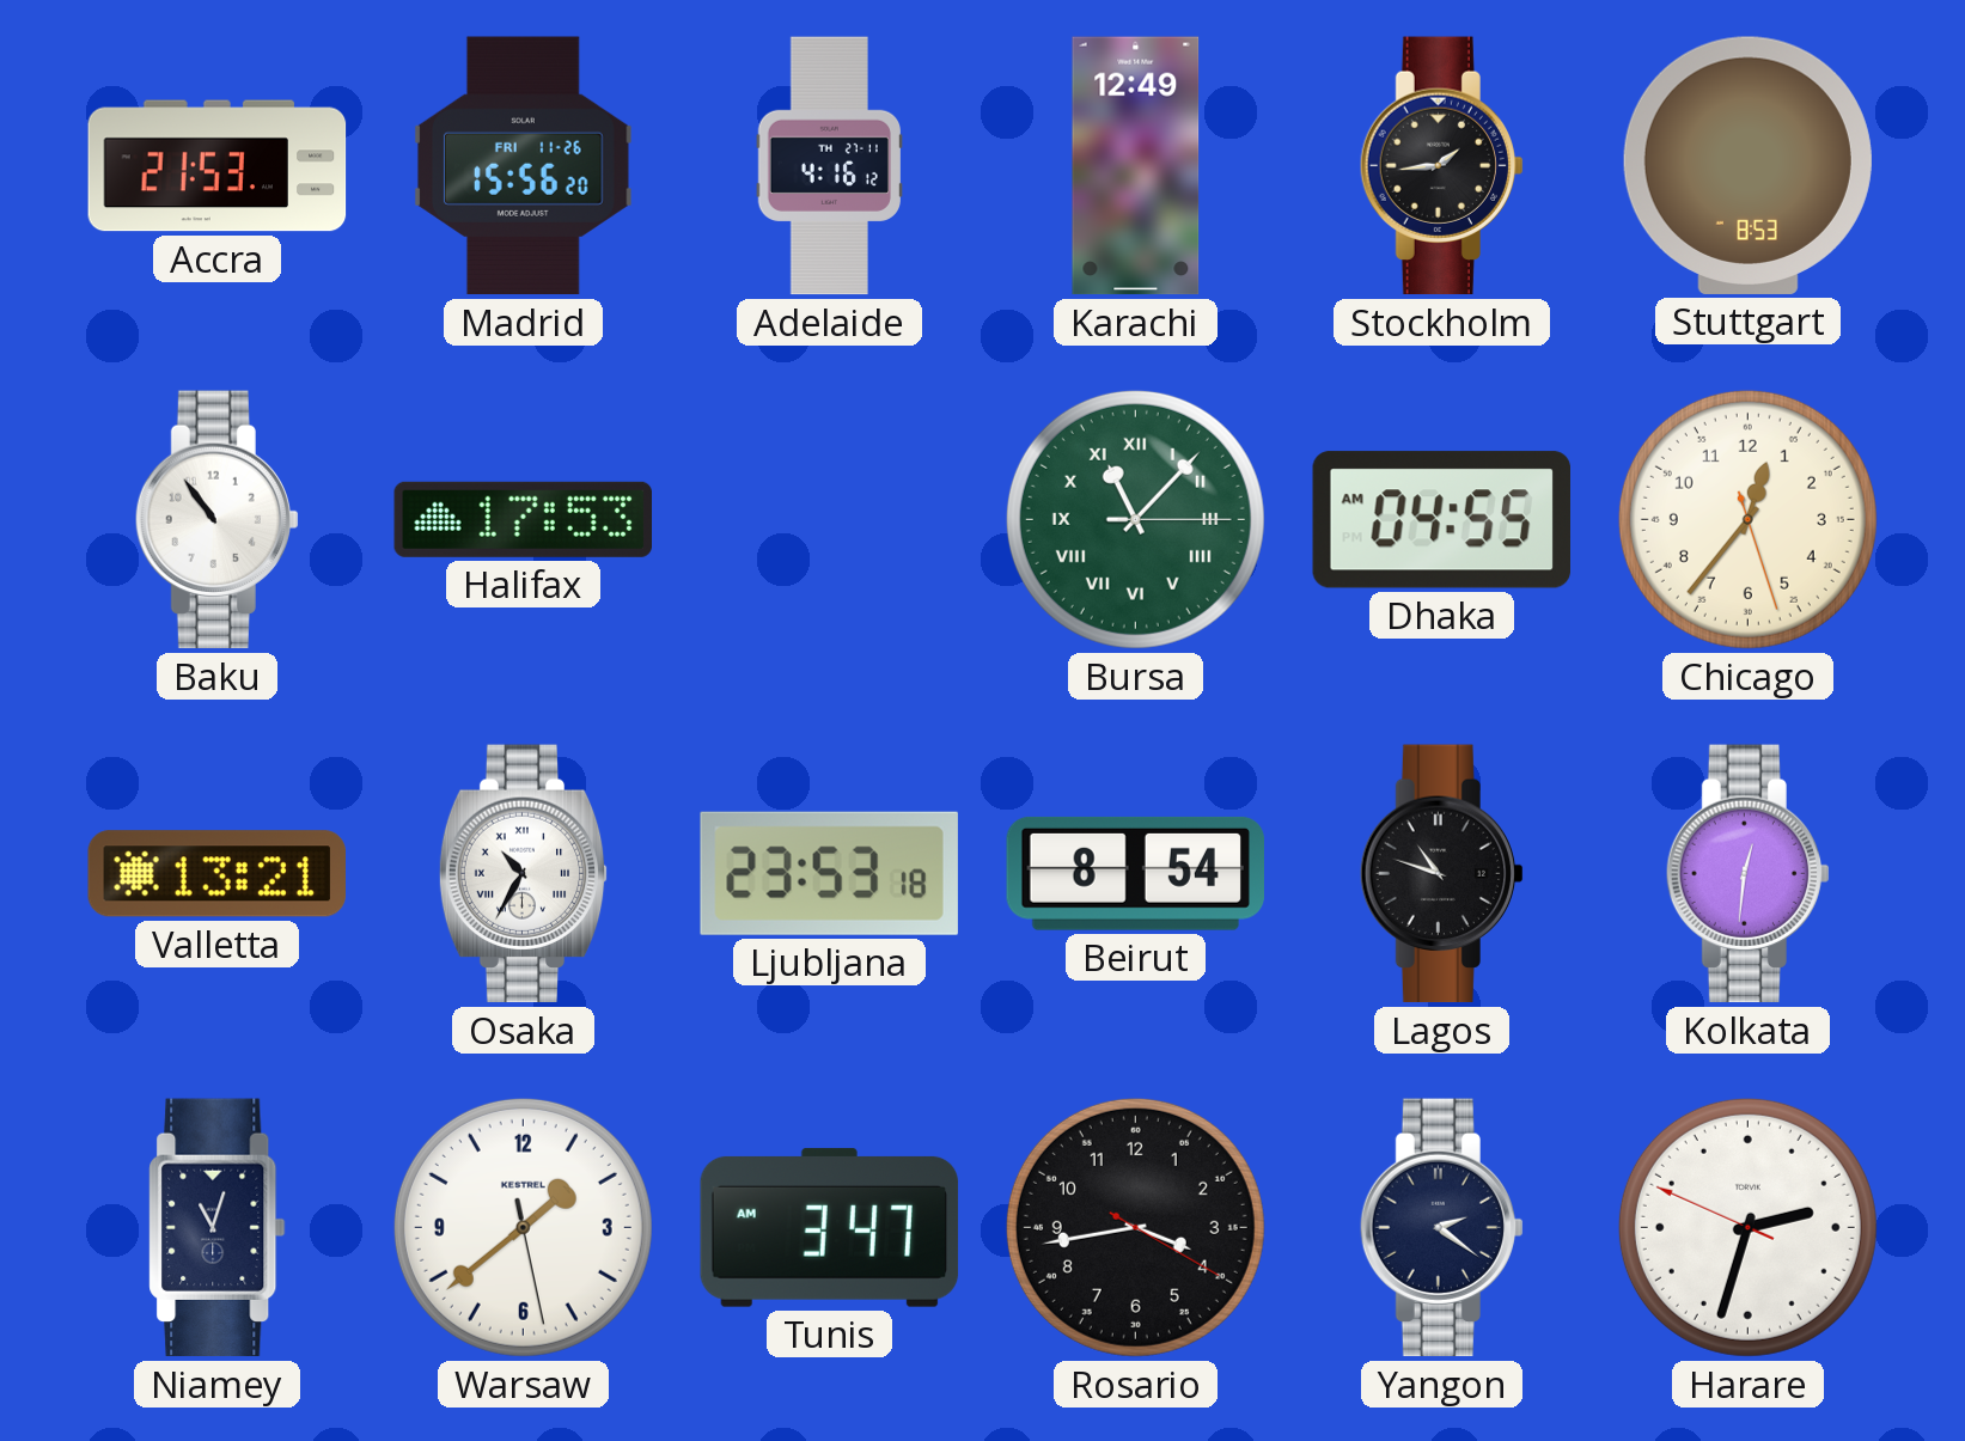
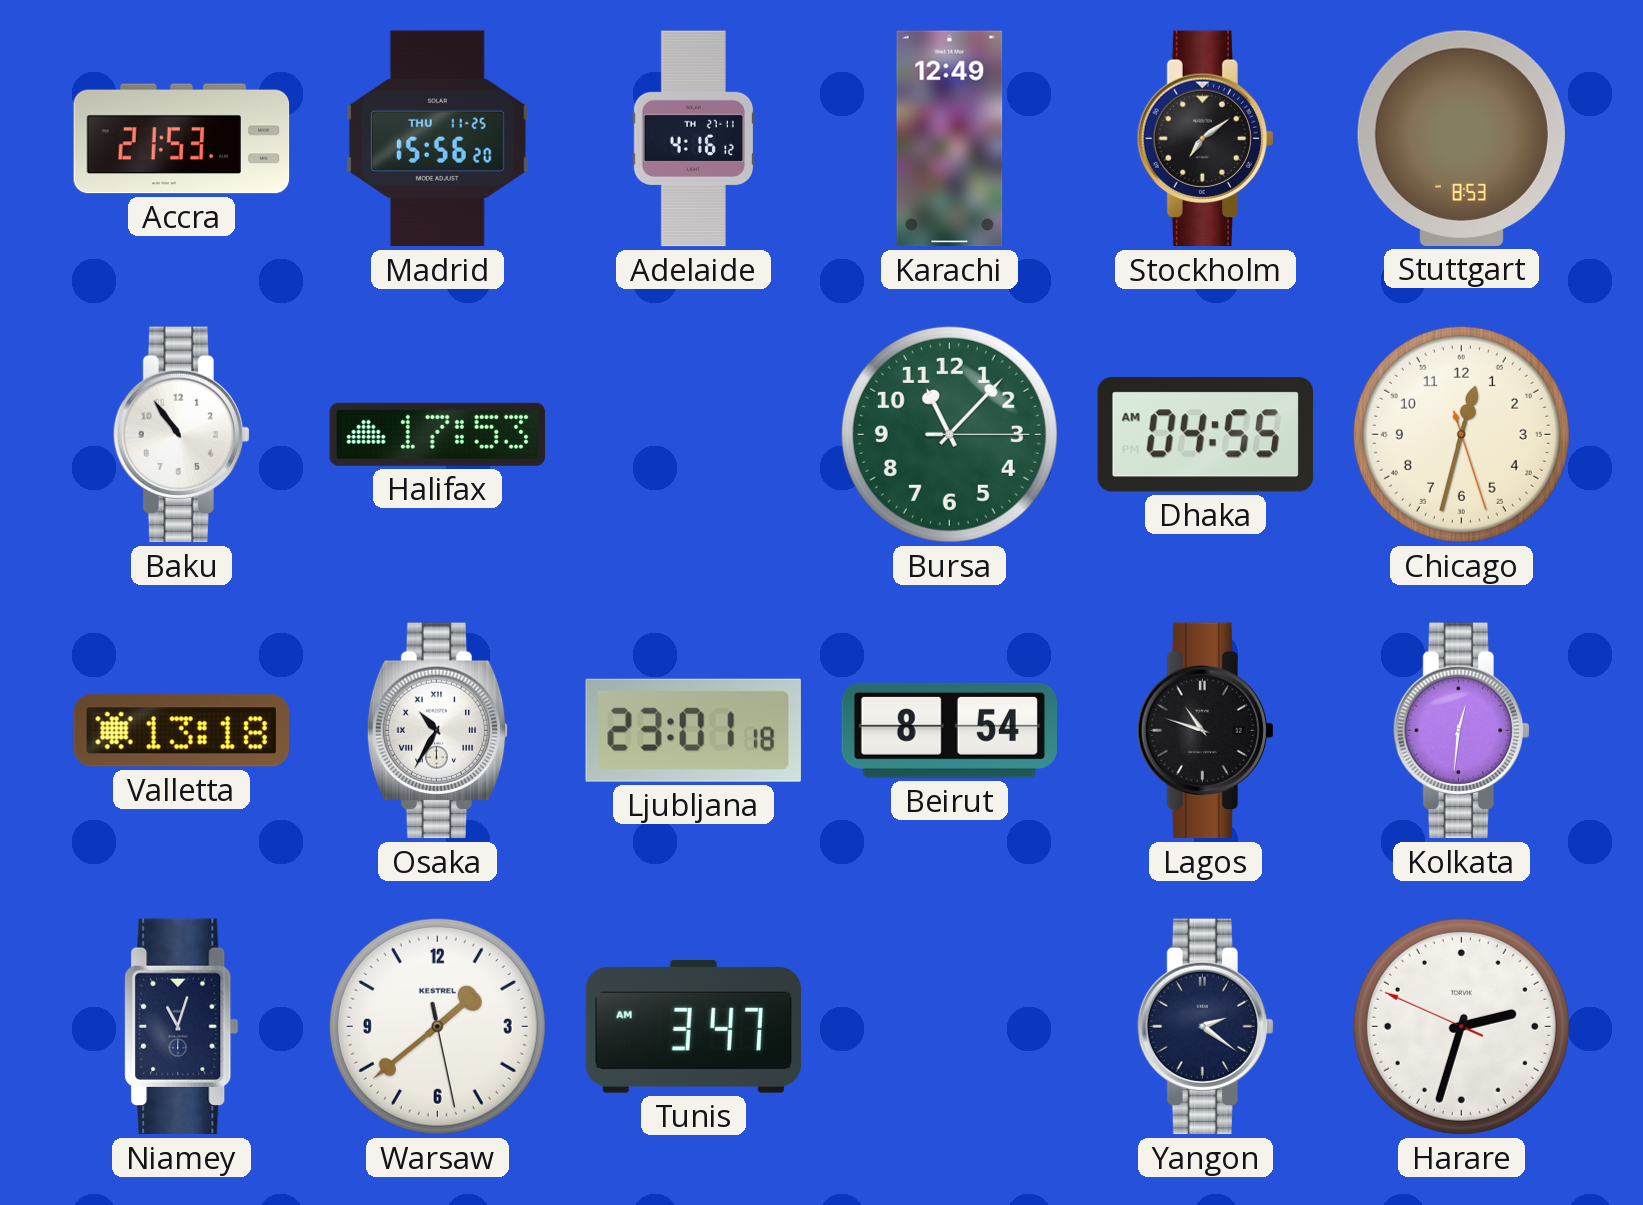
Madrid date: FRI 11-26 -> THU 11-25 (437, 139)
Stockholm: 1:44 -> 7:09 (1205, 139)
Bursa numerals: Roman -> Arabic (949, 434)
Chicago: 12:36 -> 12:32 (1461, 434)
Valletta: 13:21 -> 13:18 (181, 731)
Ljubljana: 23:53 -> 23:01 (693, 730)
Rosario: 3:43 -> none (1135, 1227)
